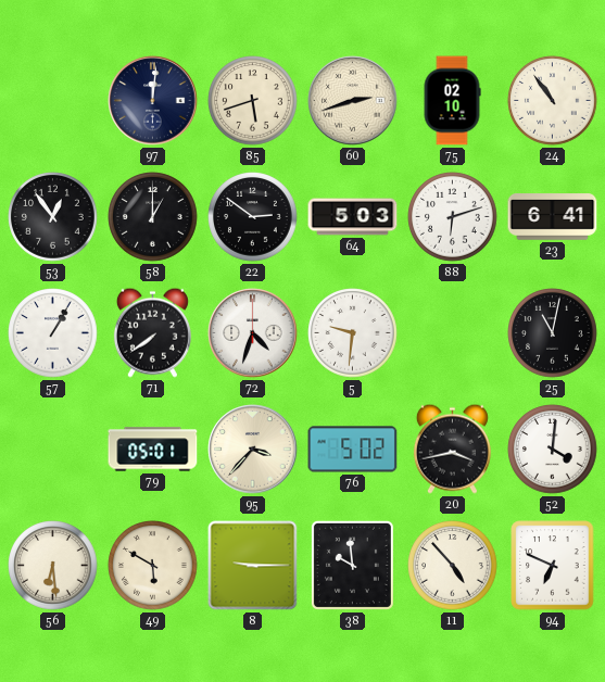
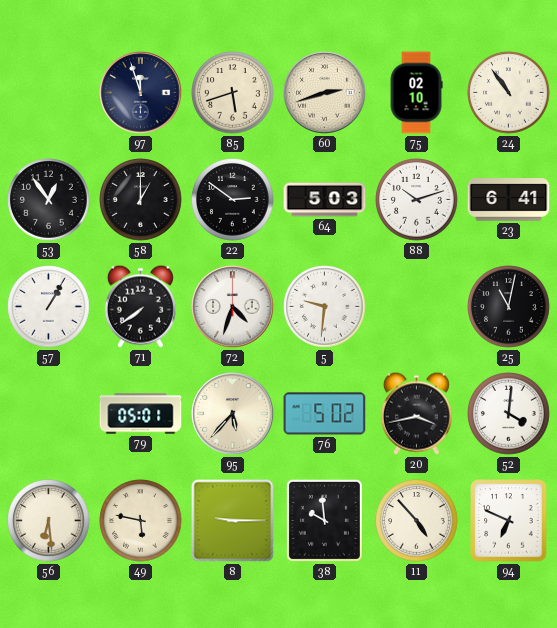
97: 12:01 -> 11:57 (141, 93)
88: 6:12 -> 10:12 (417, 200)
95: 3:37 -> 5:37 (233, 414)
49: 5:50 -> 5:47 (141, 521)
